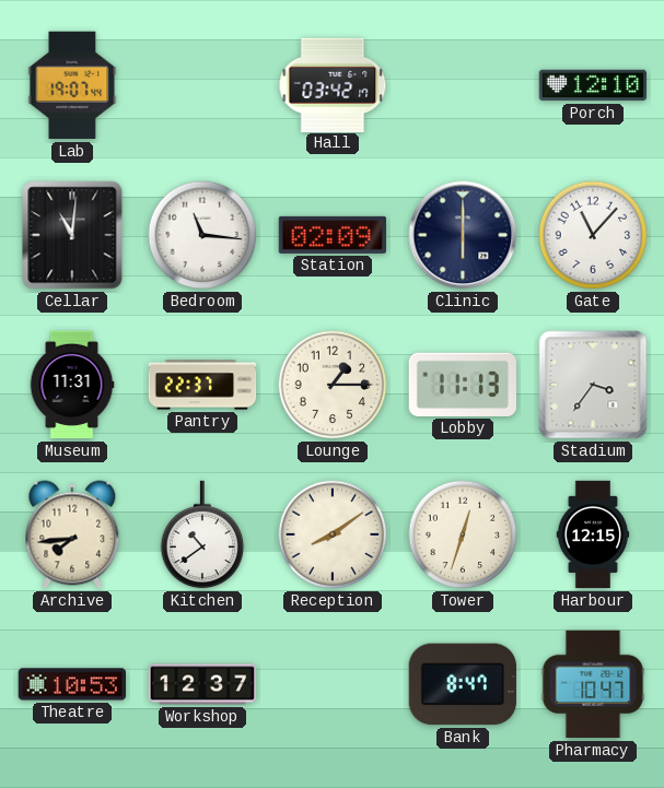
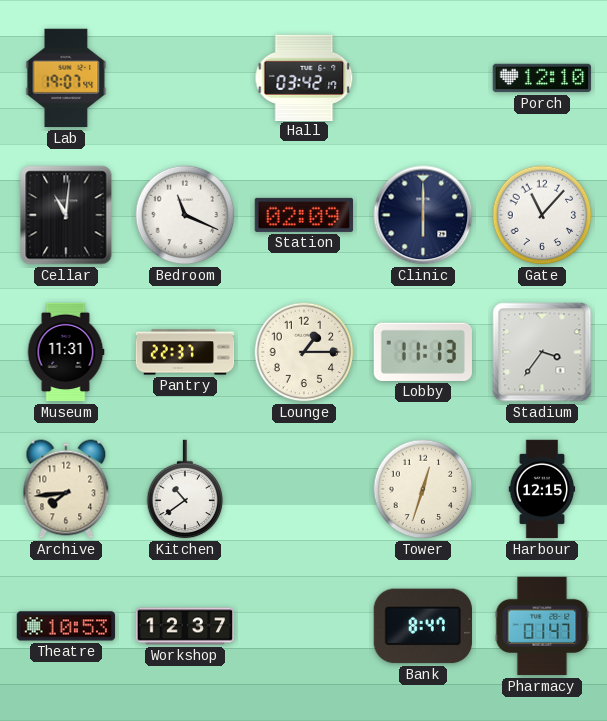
Bedroom: 11:16 -> 11:19 (185, 215)
Reception: 8:09 -> none (333, 534)
Pharmacy: 10:47 -> 01:47 (542, 626)
